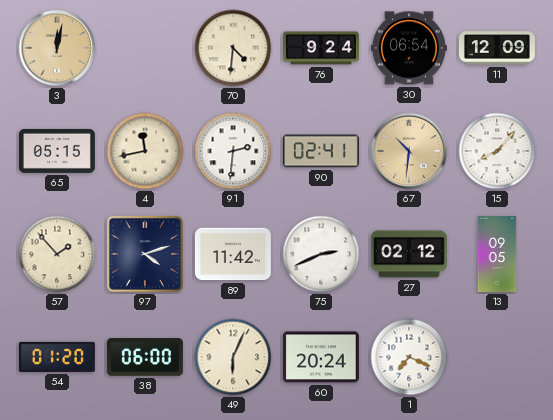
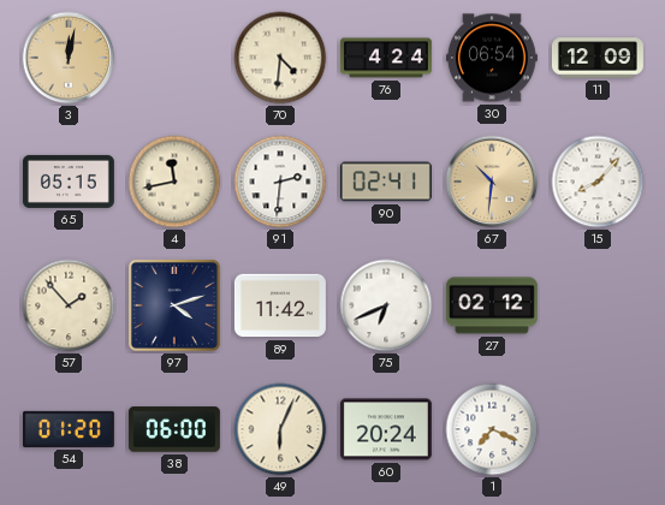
76: 9:24 -> 4:24 (386, 58)
75: 2:41 -> 6:41 (386, 305)
13: 09:05 -> none (497, 254)
